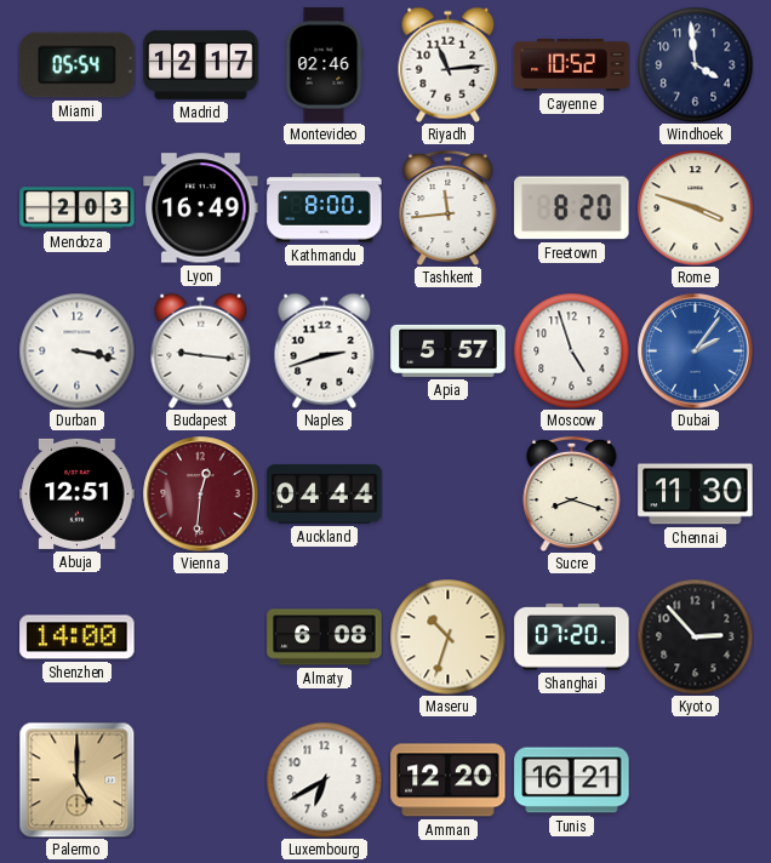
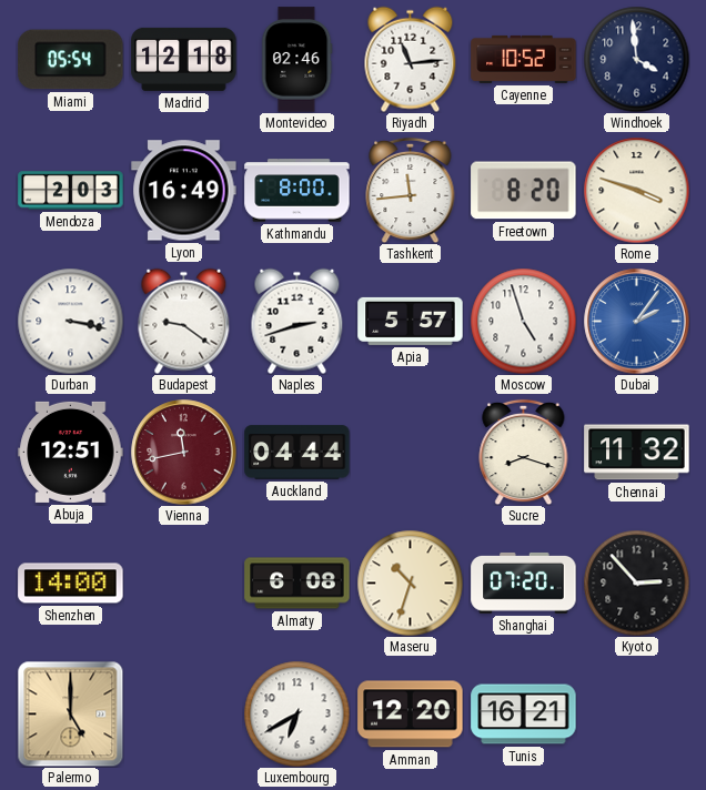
Madrid: 12:17 -> 12:18 (184, 59)
Budapest: 9:16 -> 9:21 (184, 321)
Vienna: 12:31 -> 11:43 (184, 453)
Chennai: 11:30 -> 11:32 (637, 453)
